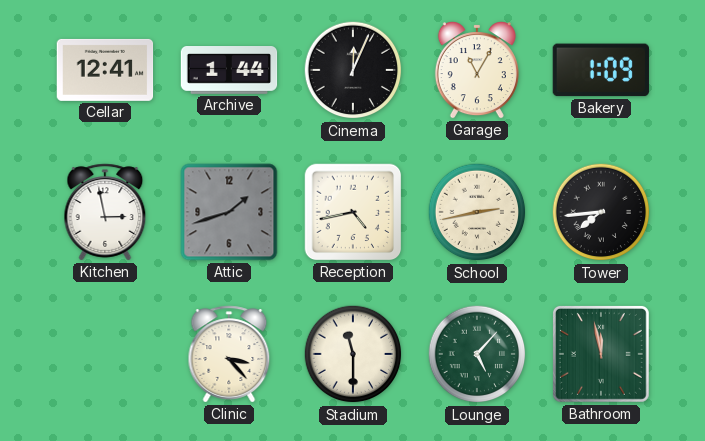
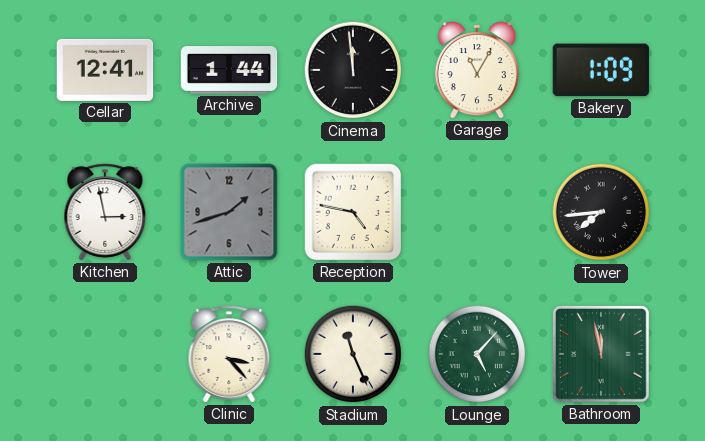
Cinema: 12:04 -> 11:59 (353, 70)
Reception: 4:43 -> 4:47 (353, 212)
School: 2:43 -> none (477, 212)
Stadium: 11:30 -> 11:26 (353, 354)
